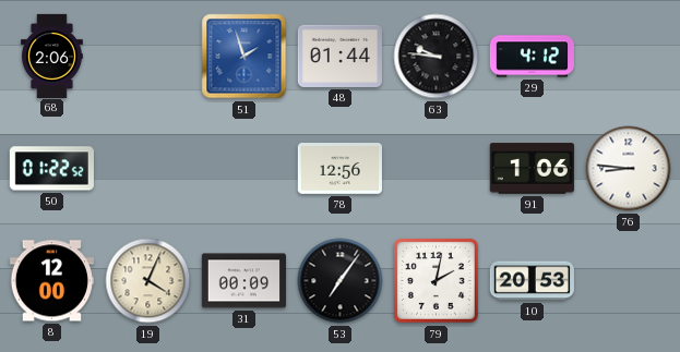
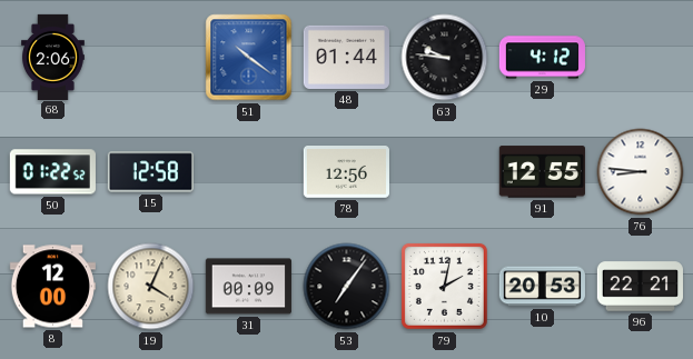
51: 1:57 -> 10:21 (249, 58)
15: none -> 12:58 (150, 172)
91: 1:06 -> 12:55 (542, 172)
96: none -> 22:21 (640, 287)
